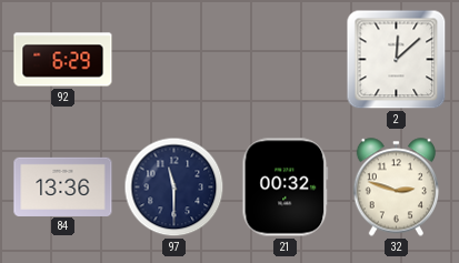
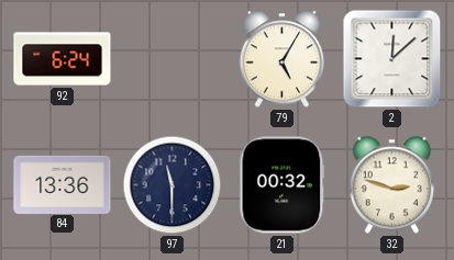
92: 6:29 -> 6:24 (63, 59)
79: none -> 5:05 (283, 59)
